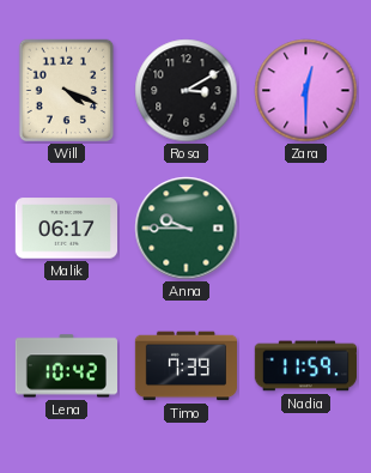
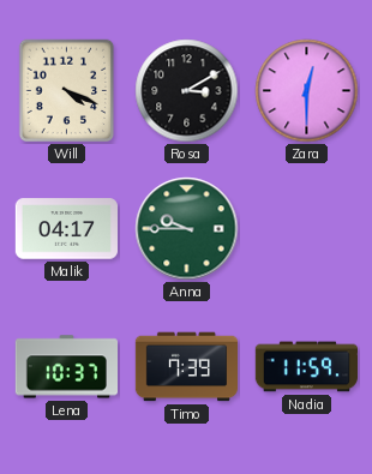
Malik: 06:17 -> 04:17 (66, 229)
Lena: 10:42 -> 10:37 (66, 367)
